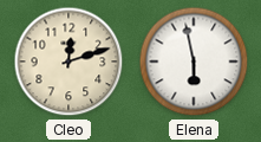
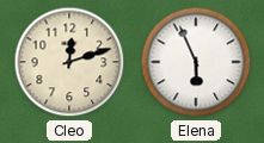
Elena: 5:58 -> 5:56 (196, 62)
